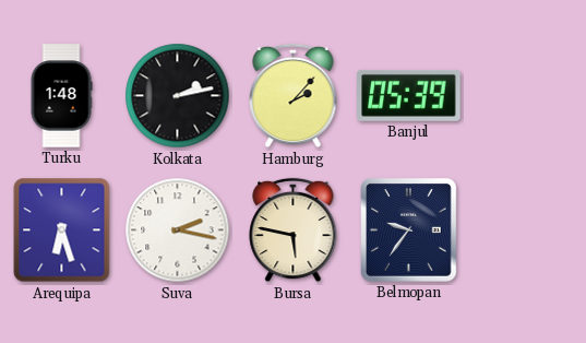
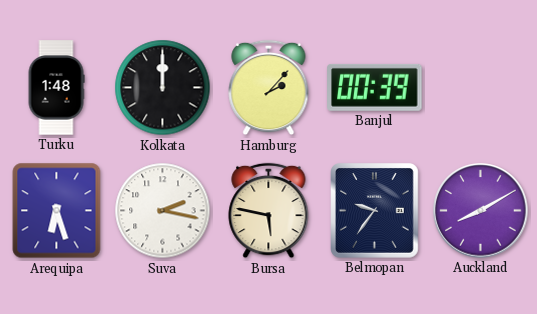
Kolkata: 2:13 -> 12:00 (163, 88)
Banjul: 05:39 -> 00:39 (375, 87)
Auckland: none -> 8:10 (481, 211)
